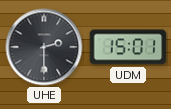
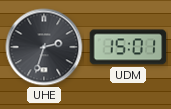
UHE: 2:30 -> 2:33 (44, 47)
